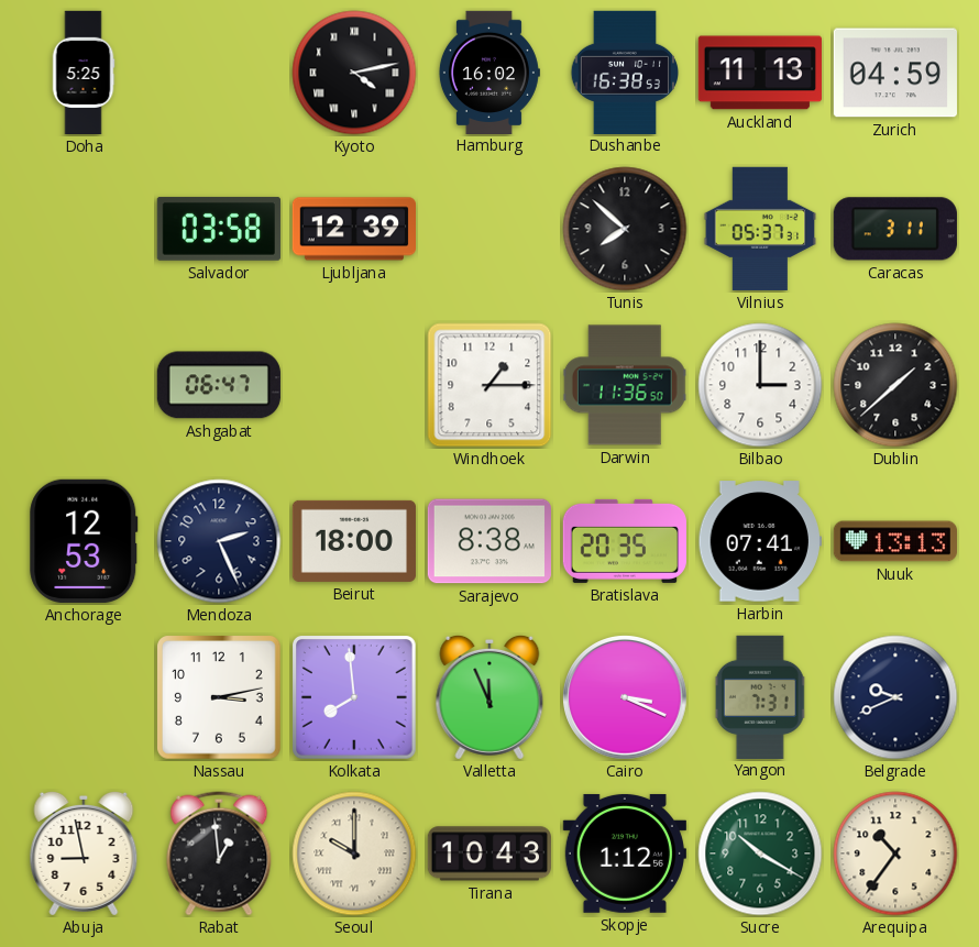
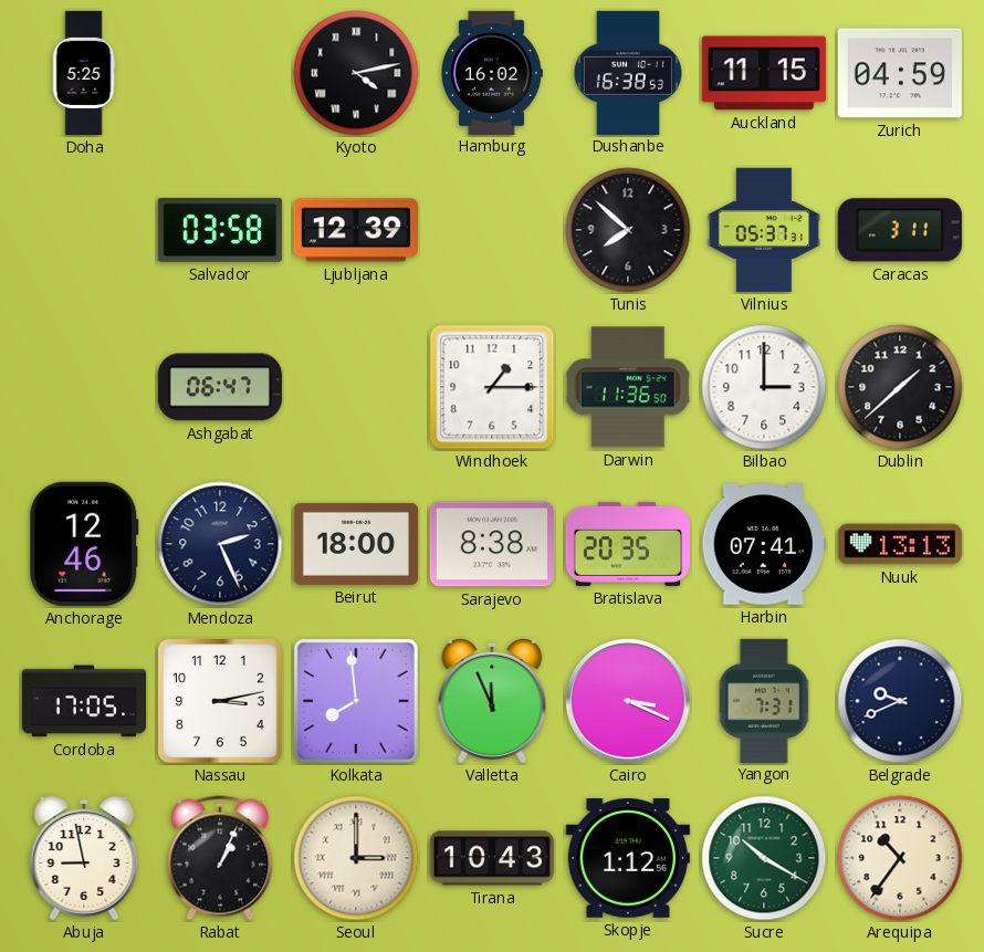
Auckland: 11:13 -> 11:15 (764, 73)
Anchorage: 12:53 -> 12:46 (84, 544)
Cordoba: none -> 17:05 (83, 701)
Rabat: 12:59 -> 1:04 (220, 858)
Seoul: 10:00 -> 3:00 (356, 858)
